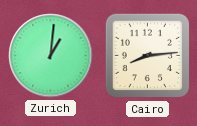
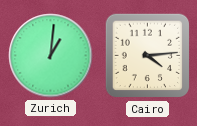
Cairo: 8:14 -> 4:14 (148, 56)
